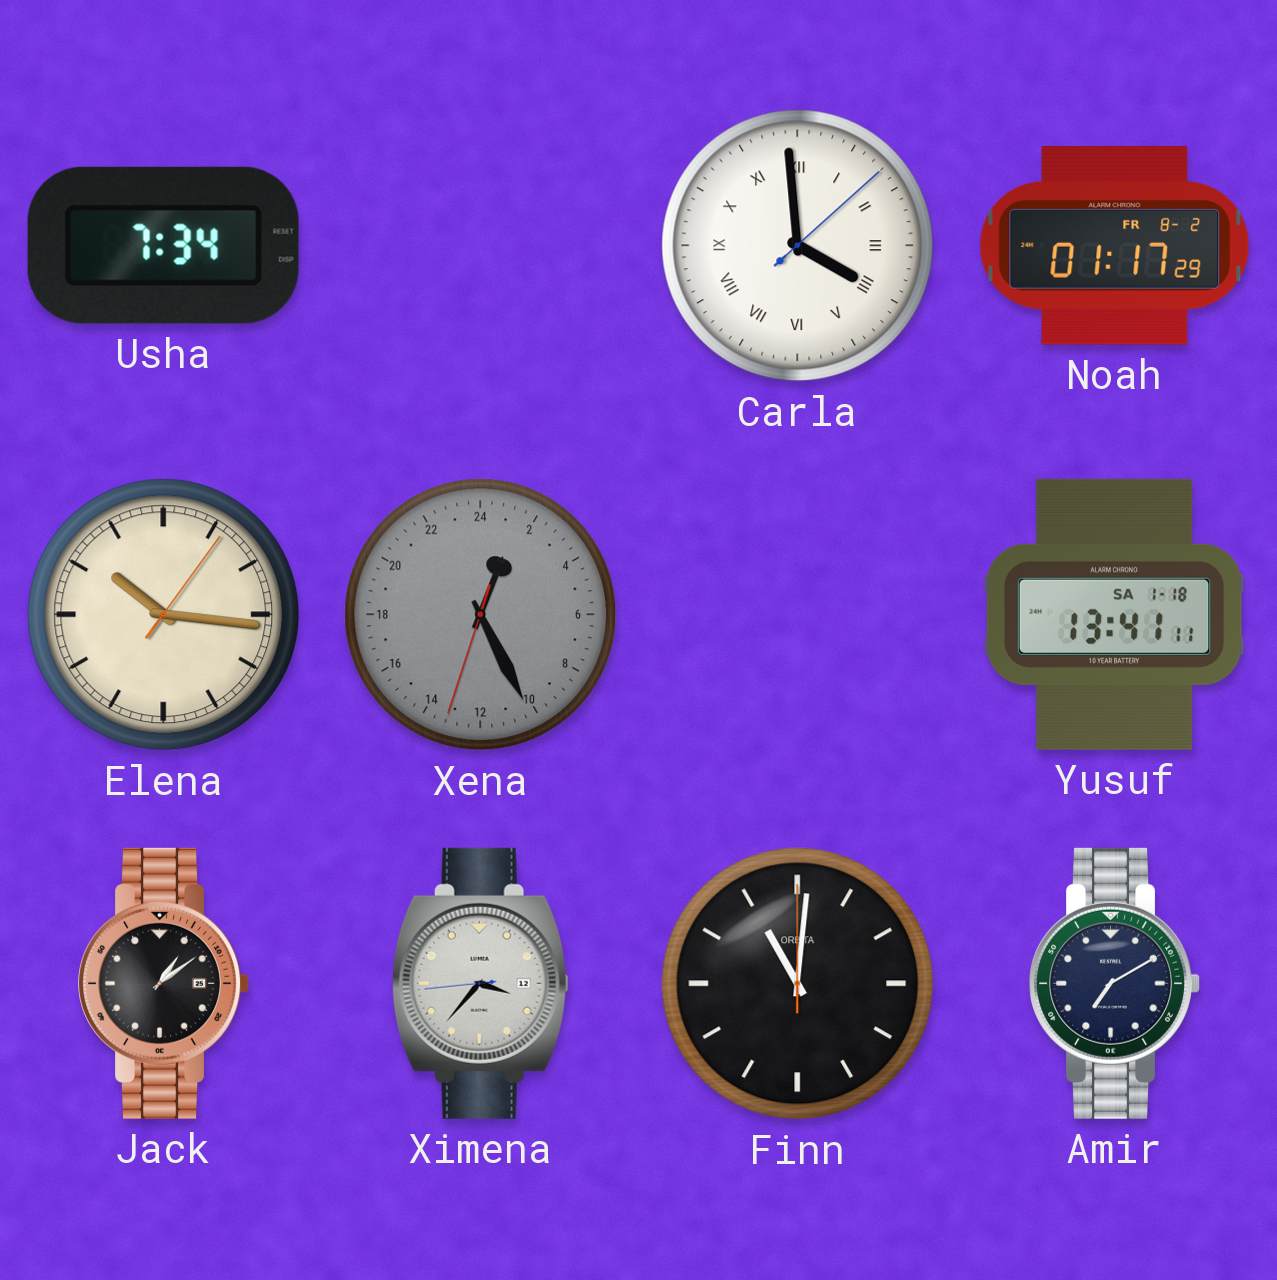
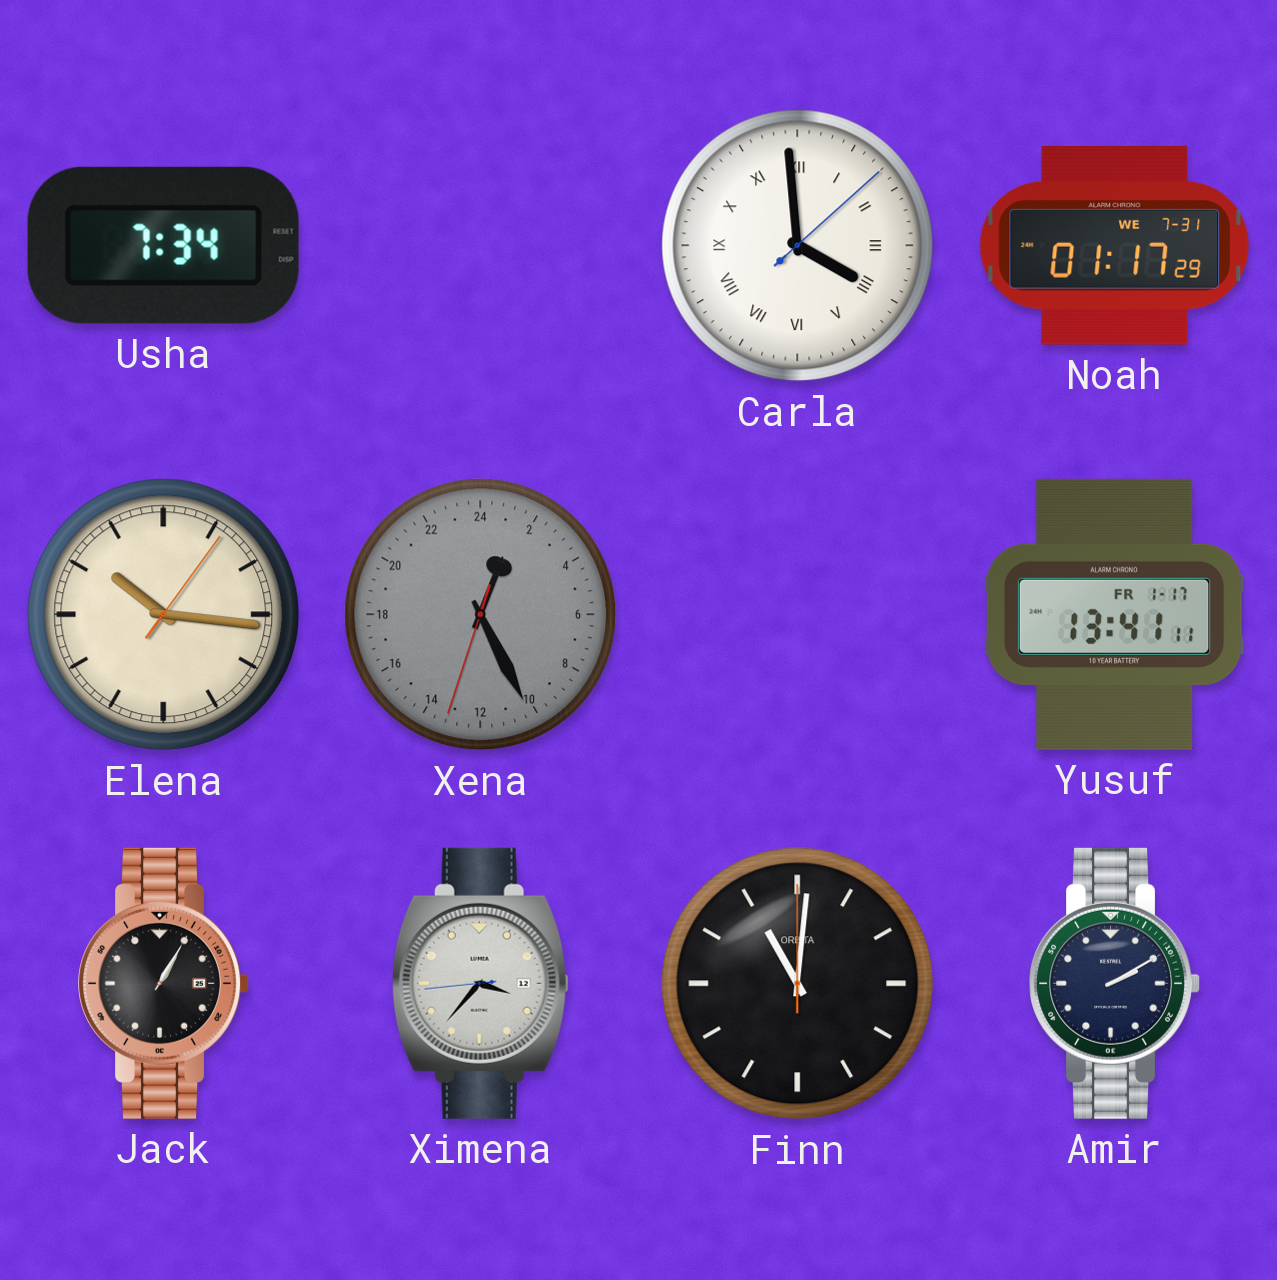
Noah date: FR 8-2 -> WE 7-31 (1115, 246)
Yusuf date: SA 1-18 -> FR 1-17 (1114, 614)
Jack: 1:09 -> 1:05 (163, 983)
Amir: 7:10 -> 2:10 (1114, 983)
